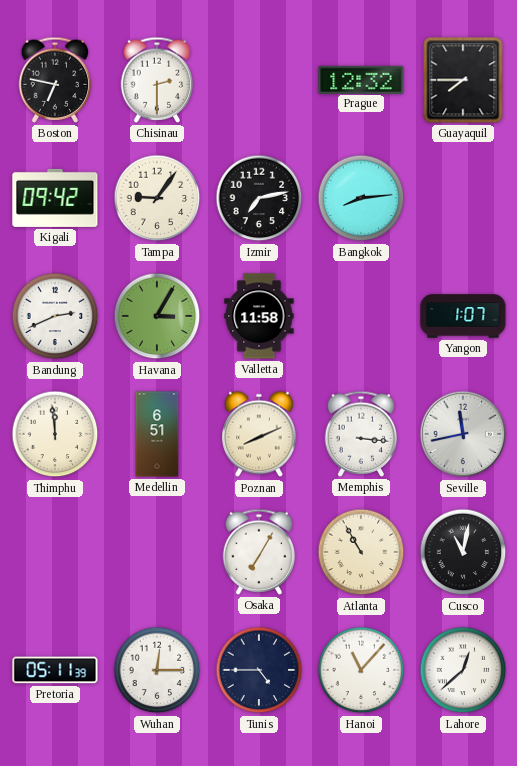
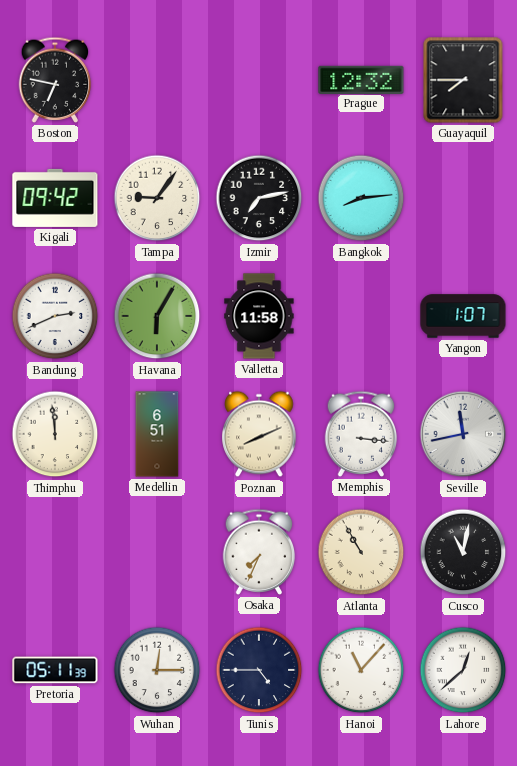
Chisinau: 2:30 -> none (157, 80)
Havana: 3:05 -> 6:05 (157, 316)
Osaka: 7:05 -> 7:34 (259, 552)
